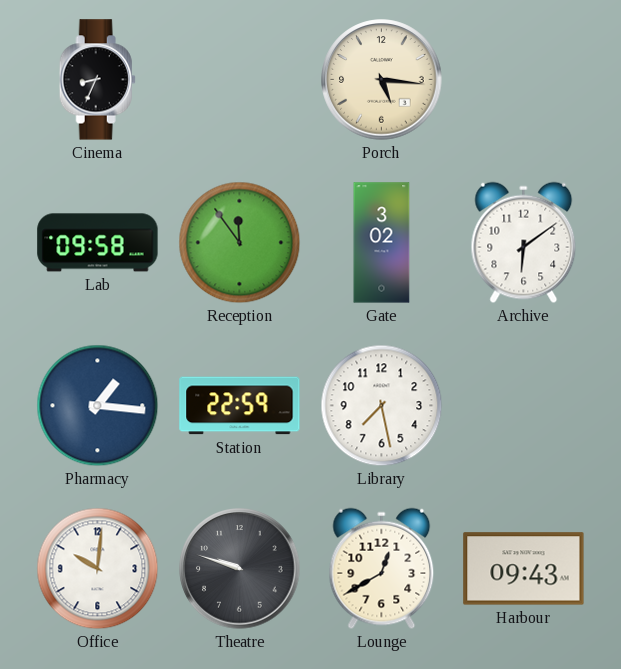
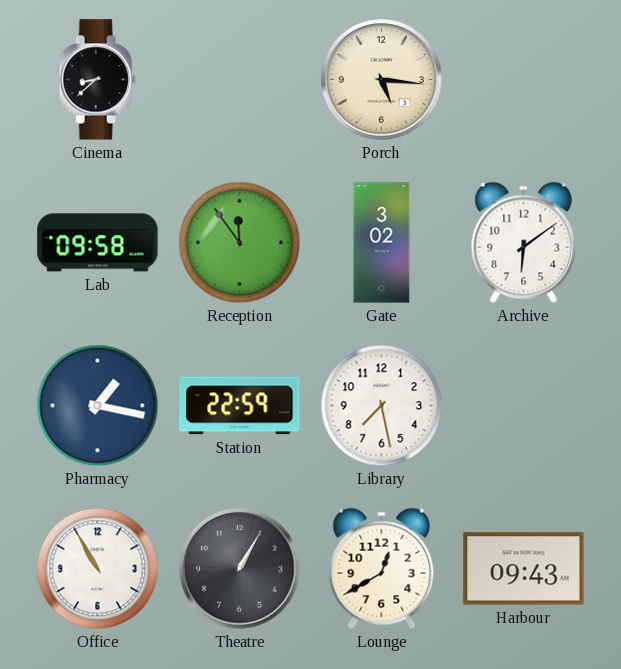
Cinema: 8:34 -> 8:38 (97, 80)
Pharmacy: 1:16 -> 1:17 (98, 406)
Office: 10:01 -> 10:55 (98, 569)
Theatre: 9:48 -> 1:05 (240, 569)
